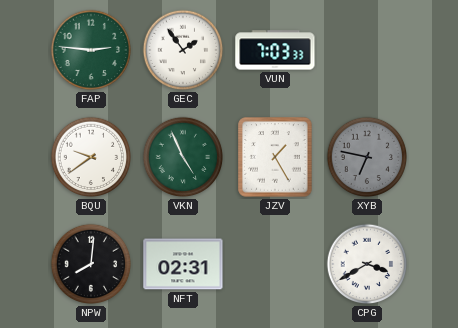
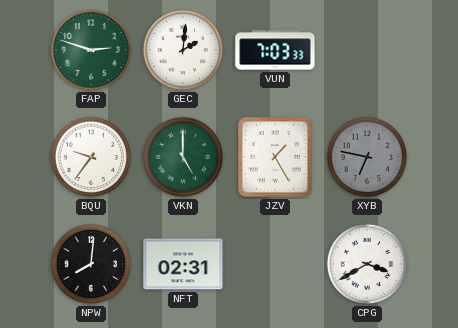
FAP: 2:46 -> 2:48 (91, 50)
GEC: 1:54 -> 2:01 (183, 50)
BQU: 9:39 -> 9:36 (91, 157)
VKN: 4:56 -> 5:00 (183, 157)
